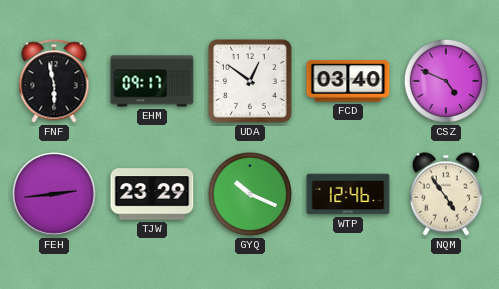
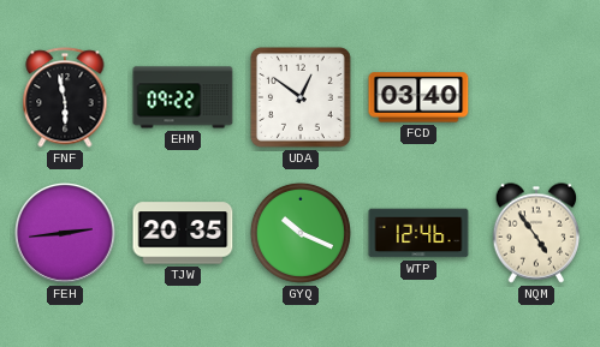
EHM: 09:17 -> 09:22 (183, 97)
CSZ: 4:49 -> none (446, 81)
TJW: 23:29 -> 20:35 (183, 233)
